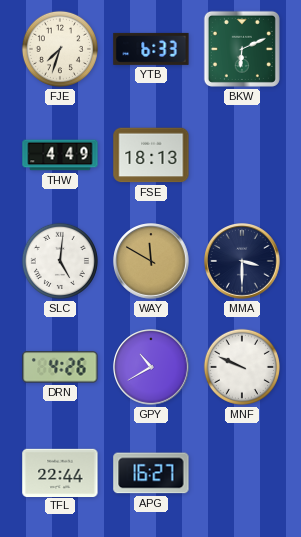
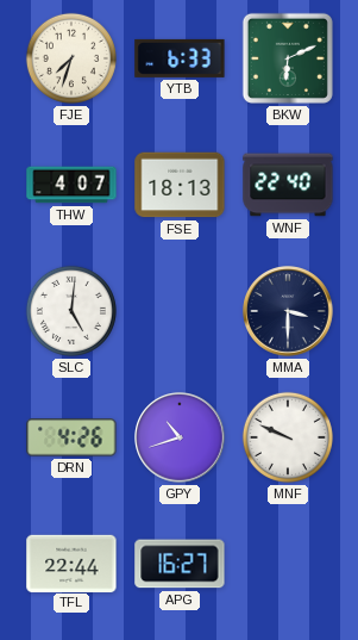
THW: 4:49 -> 4:07 (71, 185)
WNF: none -> 22:40 (288, 185)
WAY: 11:50 -> none (151, 261)
GPY: 10:40 -> 10:42 (180, 437)
